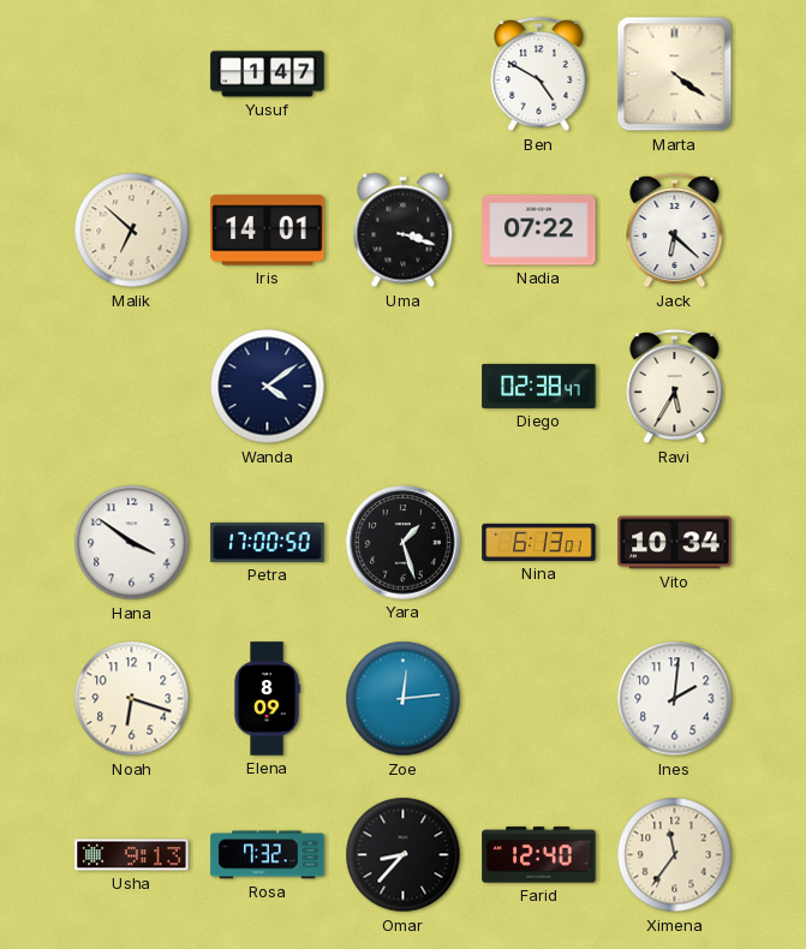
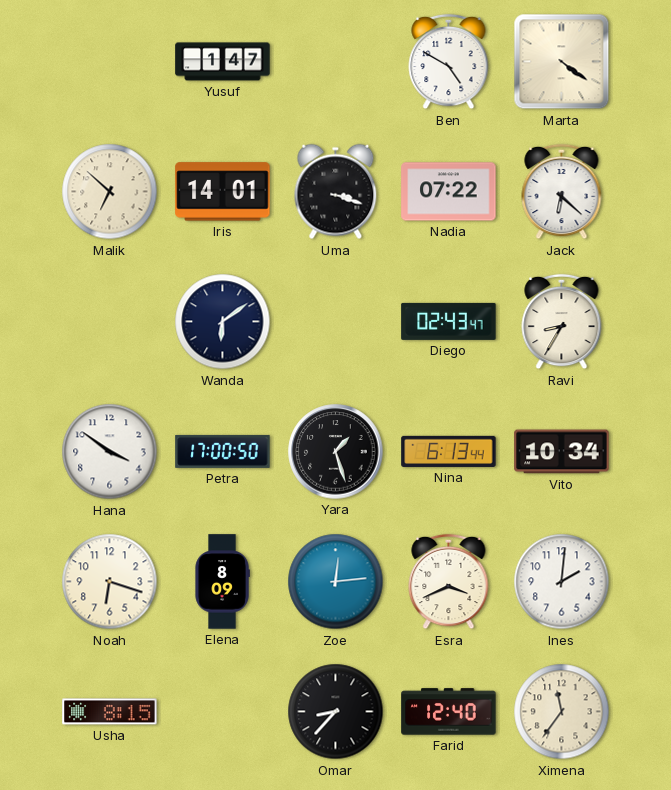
Wanda: 4:09 -> 6:09 (223, 322)
Diego: 02:38 -> 02:43 (449, 321)
Ravi: 5:35 -> 8:35 (562, 322)
Nina: 6:13:01 -> 6:13:44 (449, 451)
Esra: none -> 3:41 (449, 582)
Usha: 9:13 -> 8:15 (110, 712)
Rosa: 7:32 -> none (268, 855)
